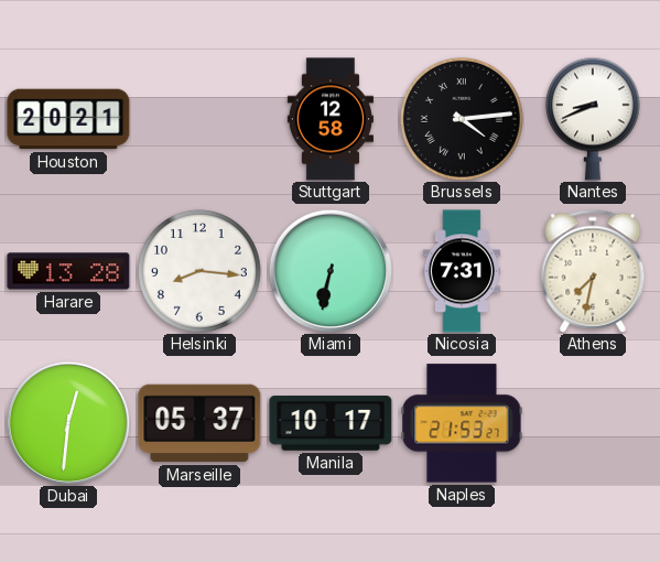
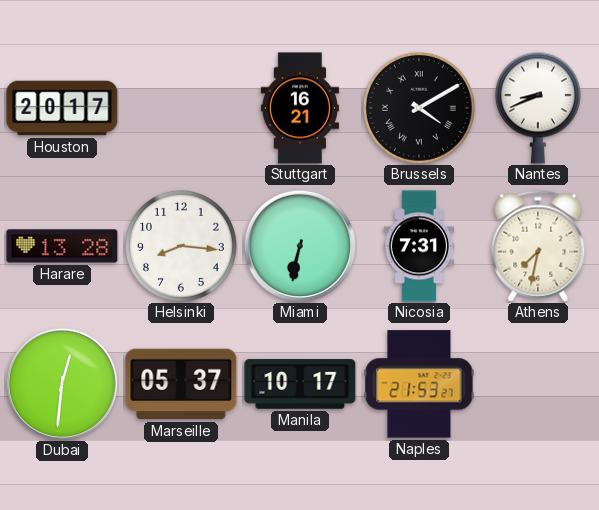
Houston: 20:21 -> 20:17 (62, 108)
Stuttgart: 12:58 -> 16:21 (300, 108)
Brussels: 4:14 -> 4:10 (419, 108)
